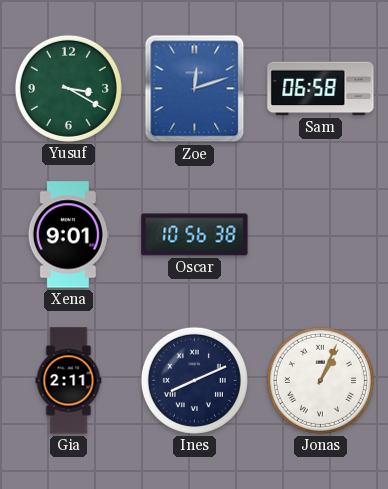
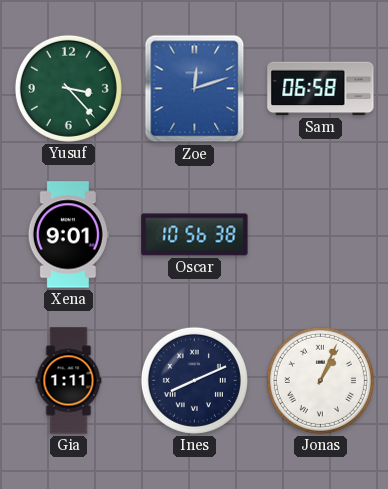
Yusuf: 3:20 -> 3:23 (68, 88)
Gia: 2:11 -> 1:11 (69, 381)
